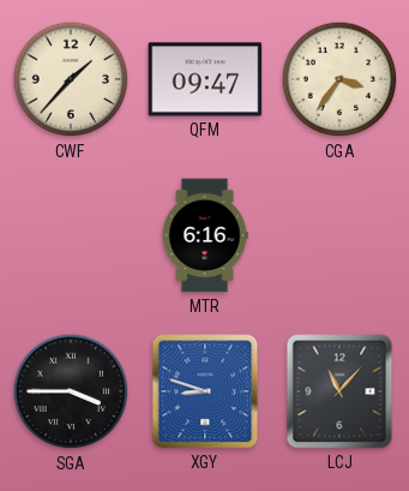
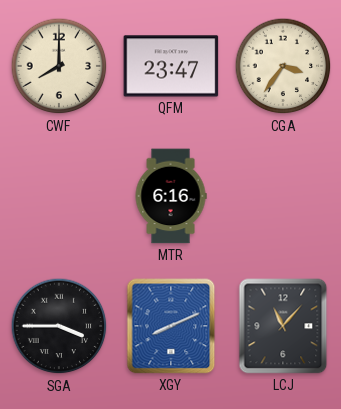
CWF: 1:37 -> 8:00 (59, 66)
QFM: 09:47 -> 23:47 (171, 66)
XGY: 8:48 -> 8:11 (171, 326)
